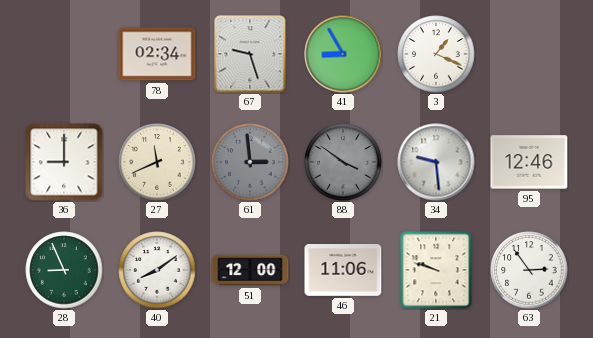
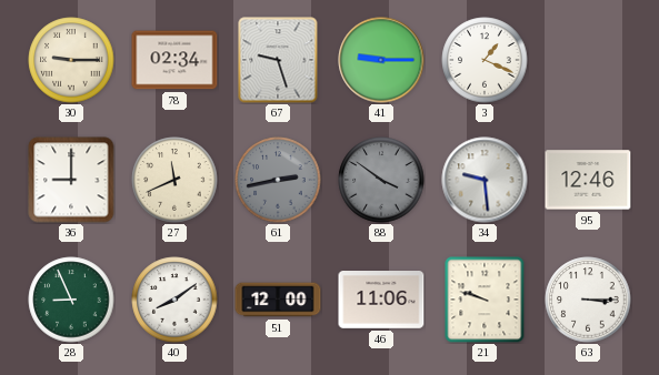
30: none -> 9:15 (71, 60)
41: 8:55 -> 9:15 (381, 60)
61: 2:59 -> 2:43 (278, 180)
63: 2:54 -> 3:15 (588, 300)
